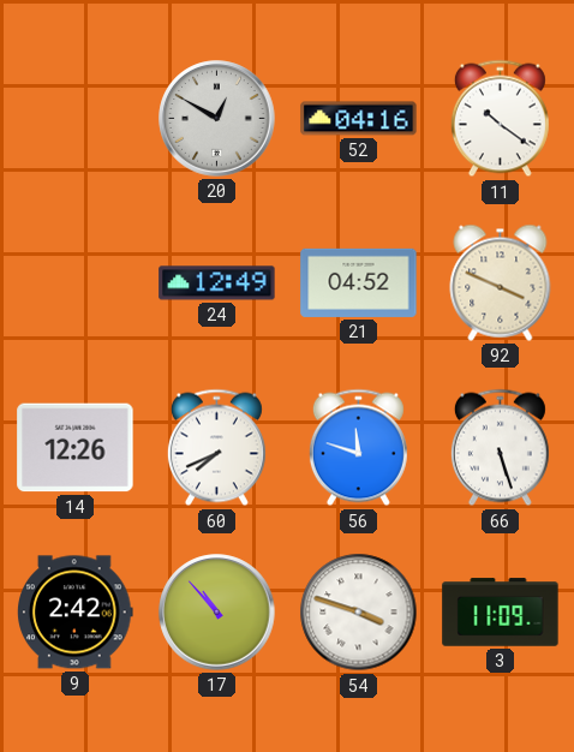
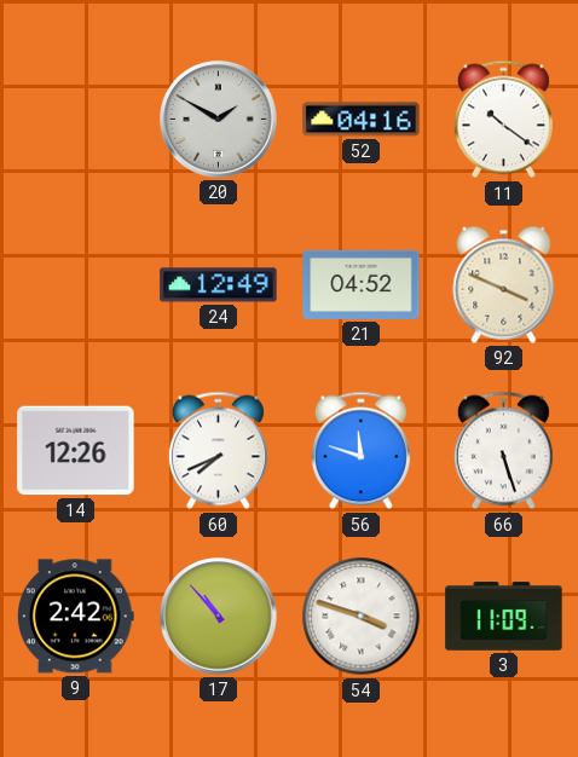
20: 12:50 -> 1:50 (219, 120)
